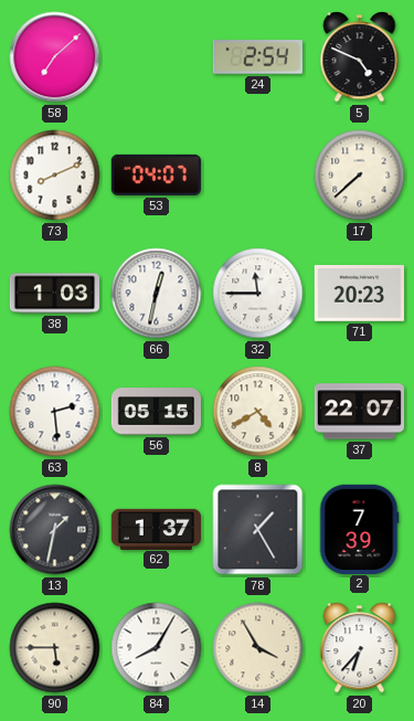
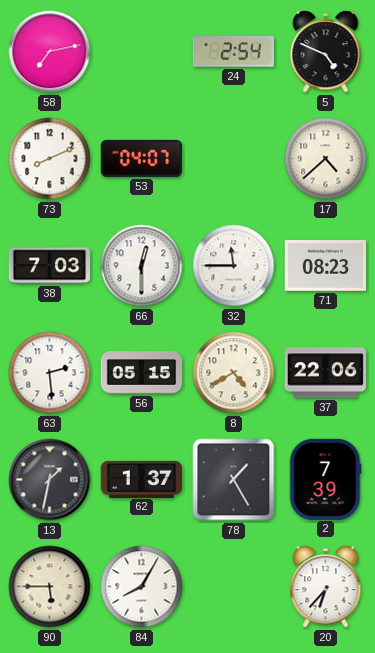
58: 7:08 -> 7:13 (50, 52)
17: 7:38 -> 4:38 (326, 159)
38: 1:03 -> 7:03 (50, 266)
66: 12:32 -> 12:30 (142, 266)
71: 20:23 -> 08:23 (325, 266)
37: 22:07 -> 22:06 (325, 373)
14: 3:55 -> none (258, 648)
